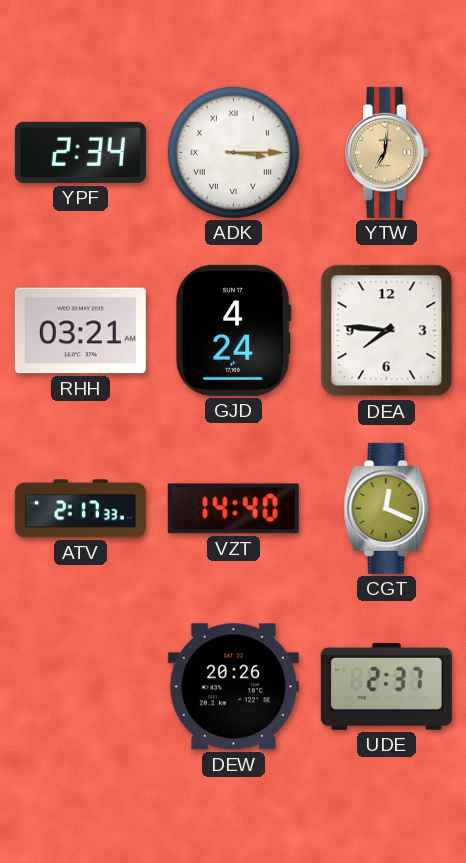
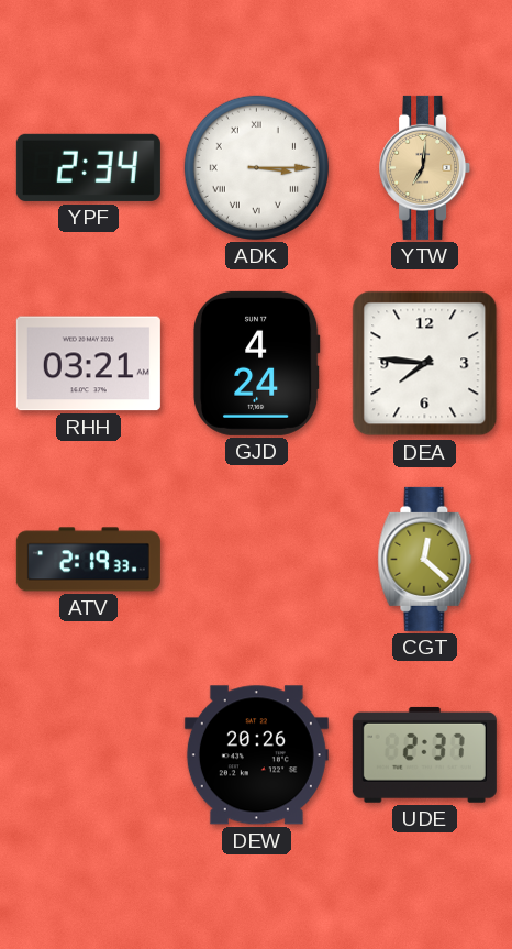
ATV: 2:17 -> 2:19 (88, 560)
VZT: 14:40 -> none (233, 509)
CGT: 12:19 -> 12:22 (425, 559)
